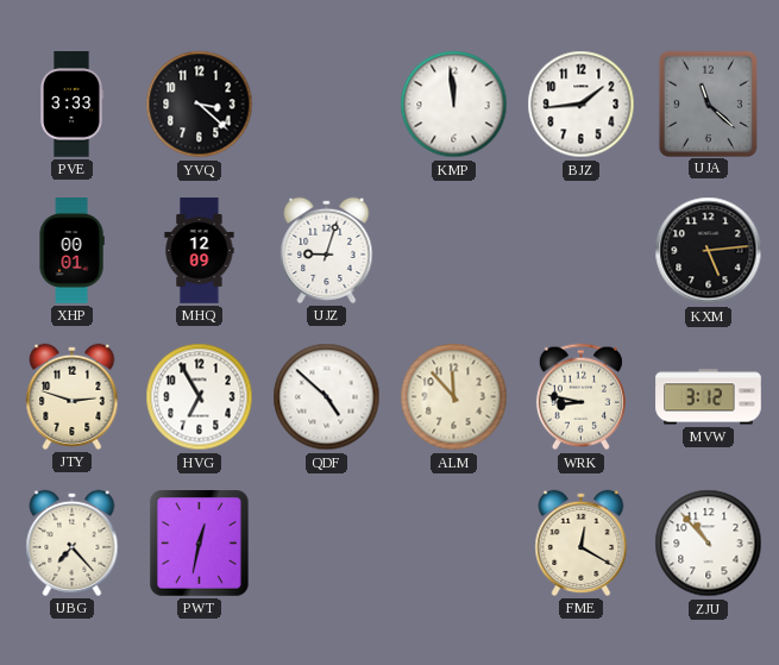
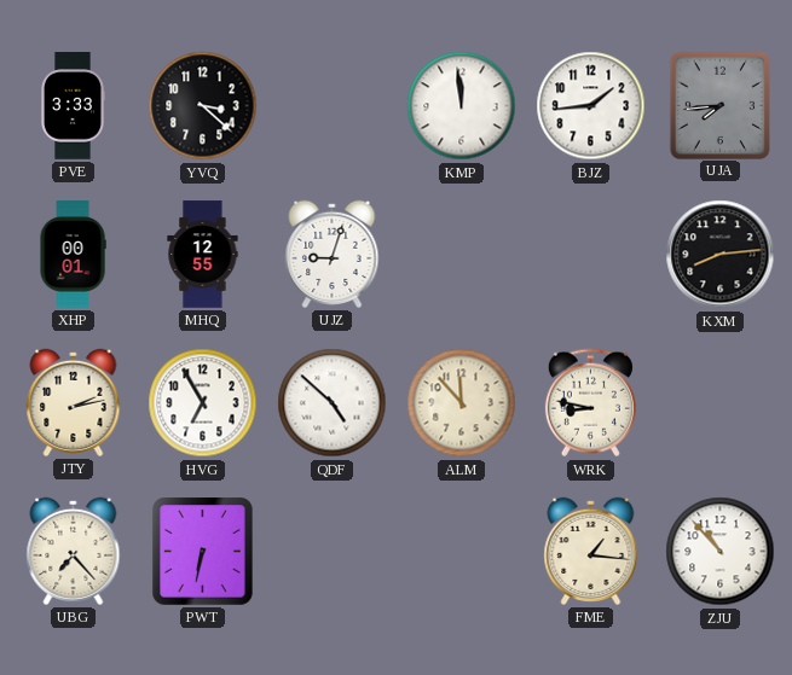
UJA: 11:22 -> 7:44 (719, 105)
MHQ: 12:09 -> 12:55 (203, 255)
KXM: 5:14 -> 8:14 (721, 255)
JTY: 2:48 -> 2:13 (74, 402)
MVW: 3:12 -> none (709, 397)
PWT: 12:32 -> 6:32 (203, 552)
FME: 12:20 -> 1:16 (591, 551)
